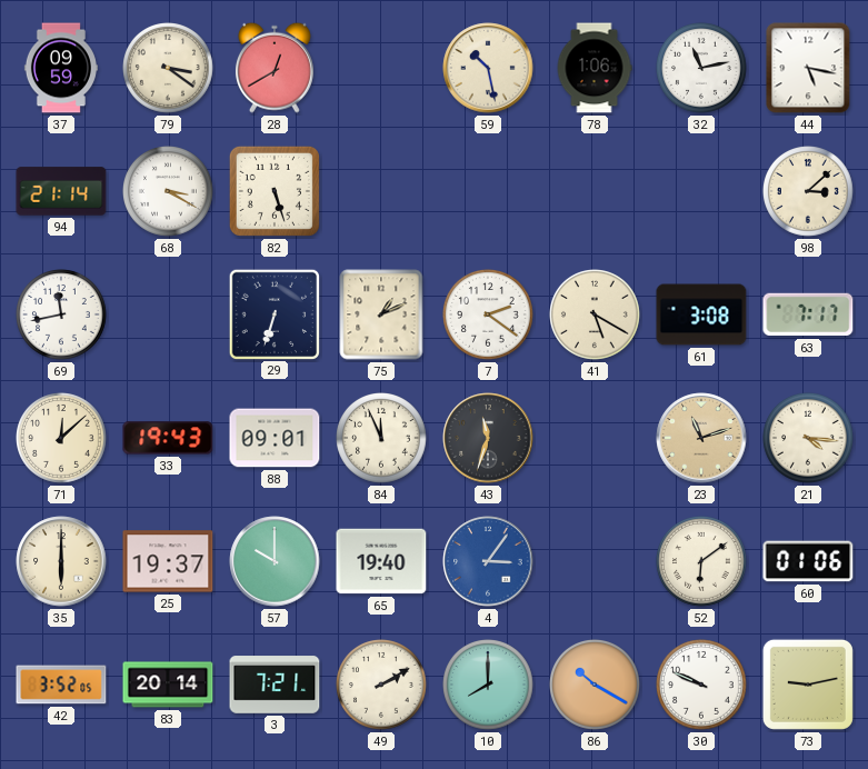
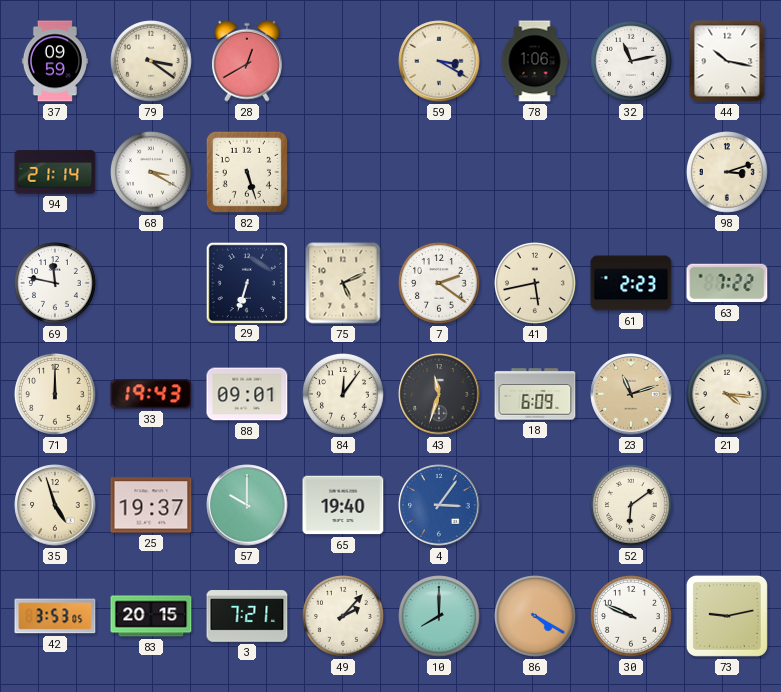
59: 10:28 -> 3:20 (439, 61)
44: 5:17 -> 10:17 (727, 61)
98: 3:08 -> 3:12 (728, 173)
69: 11:43 -> 11:47 (56, 284)
75: 1:11 -> 5:11 (343, 283)
41: 5:20 -> 5:43 (536, 284)
61: 3:08 -> 2:23 (631, 283)
63: 7:17 -> 7:22 (727, 283)
71: 12:08 -> 12:00 (56, 395)
84: 11:56 -> 12:06 (344, 395)
18: none -> 6:09 (535, 394)
35: 6:00 -> 4:57 (55, 505)
60: 01:06 -> none (808, 561)
42: 3:52 -> 3:53 (55, 616)
83: 20:14 -> 20:15 (151, 616)
49: 2:10 -> 2:07 (344, 617)
86: 10:20 -> 4:20 (536, 617)
